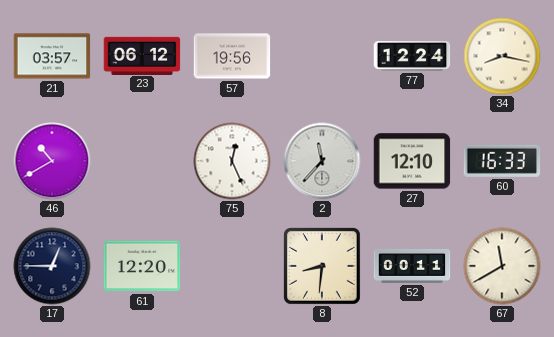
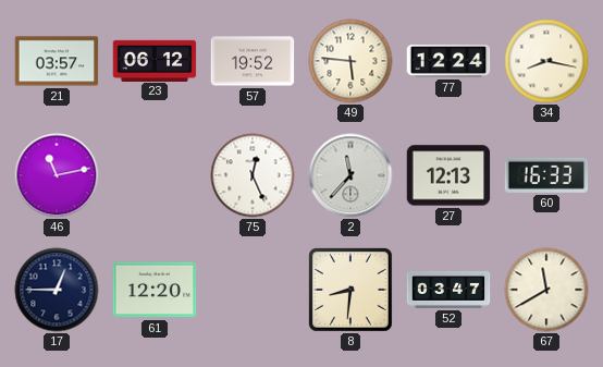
57: 19:56 -> 19:52 (253, 61)
49: none -> 5:46 (350, 61)
46: 10:40 -> 11:13 (57, 175)
27: 12:10 -> 12:13 (448, 175)
52: 00:11 -> 03:47 (448, 291)
